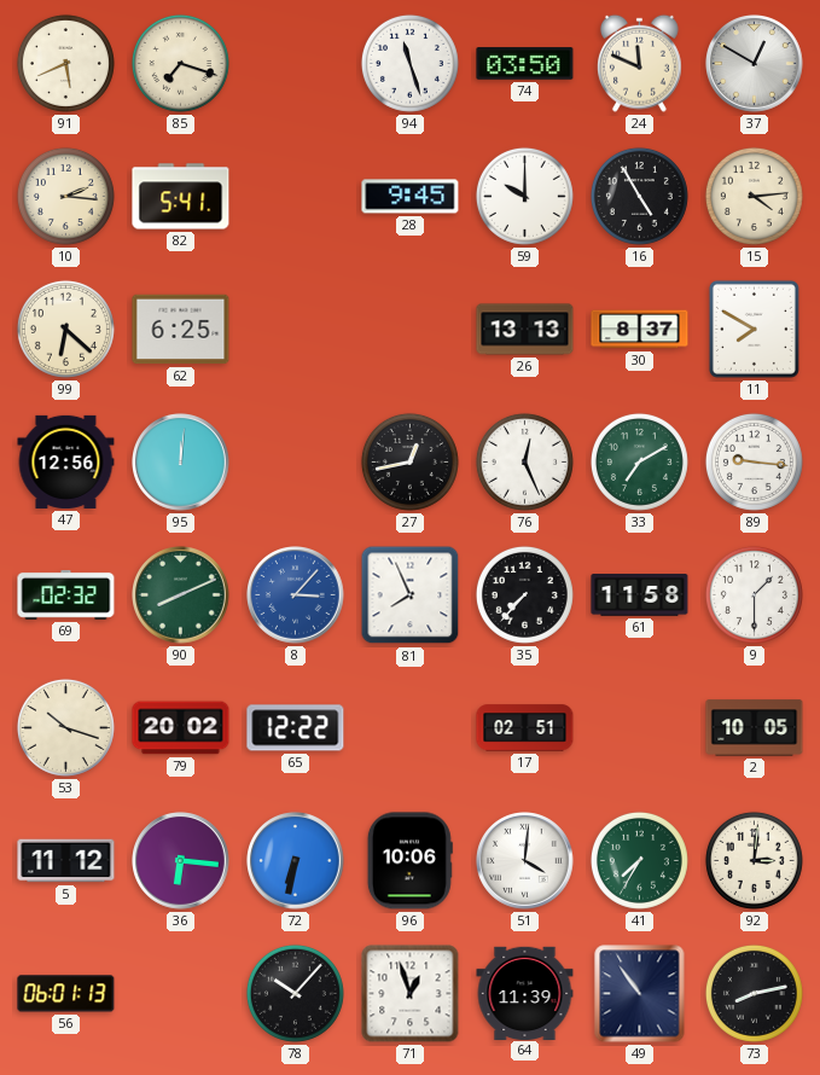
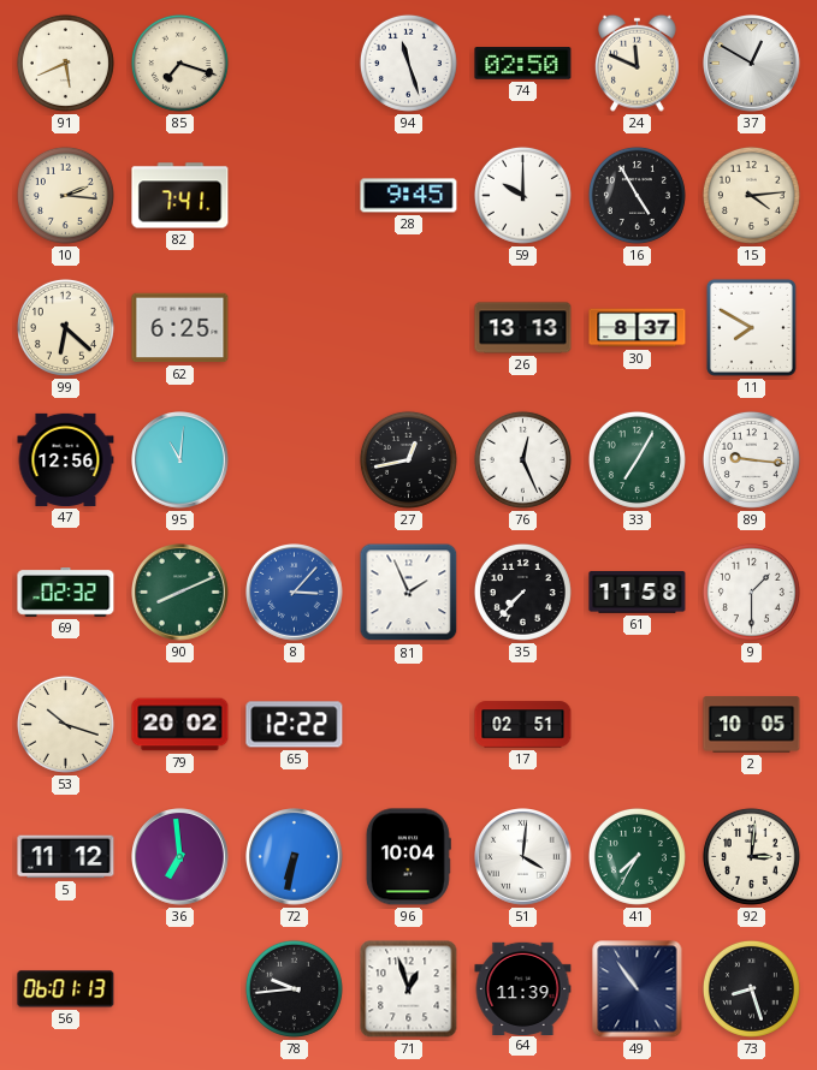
74: 03:50 -> 02:50 (523, 64)
82: 5:41 -> 7:41 (180, 196)
95: 12:01 -> 11:01 (180, 460)
33: 7:10 -> 7:05 (637, 459)
81: 7:56 -> 1:56 (409, 593)
36: 6:16 -> 6:59 (180, 857)
96: 10:06 -> 10:04 (408, 857)
78: 10:07 -> 9:44 (294, 988)
73: 8:13 -> 8:27 (751, 988)
